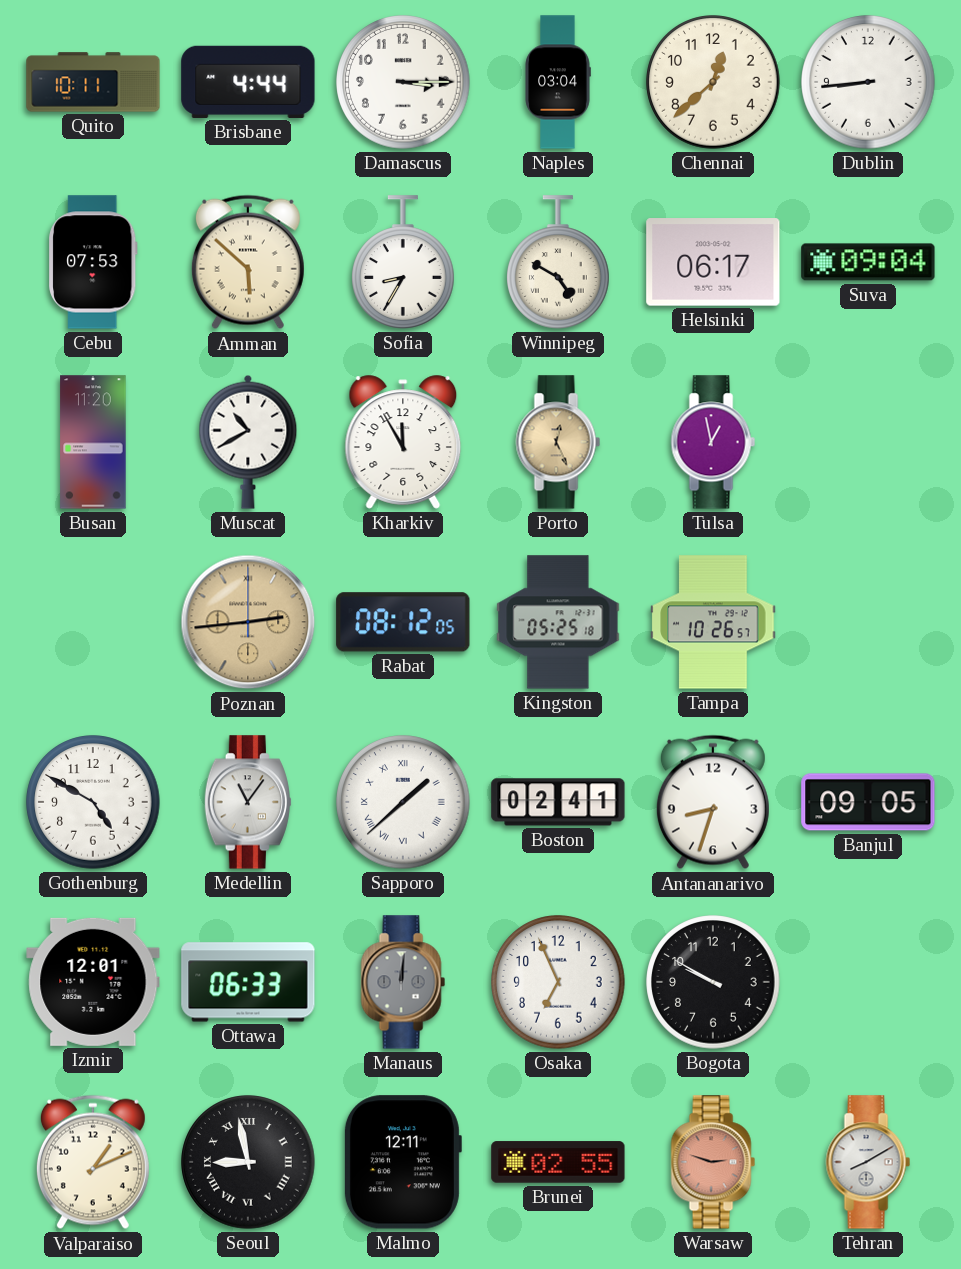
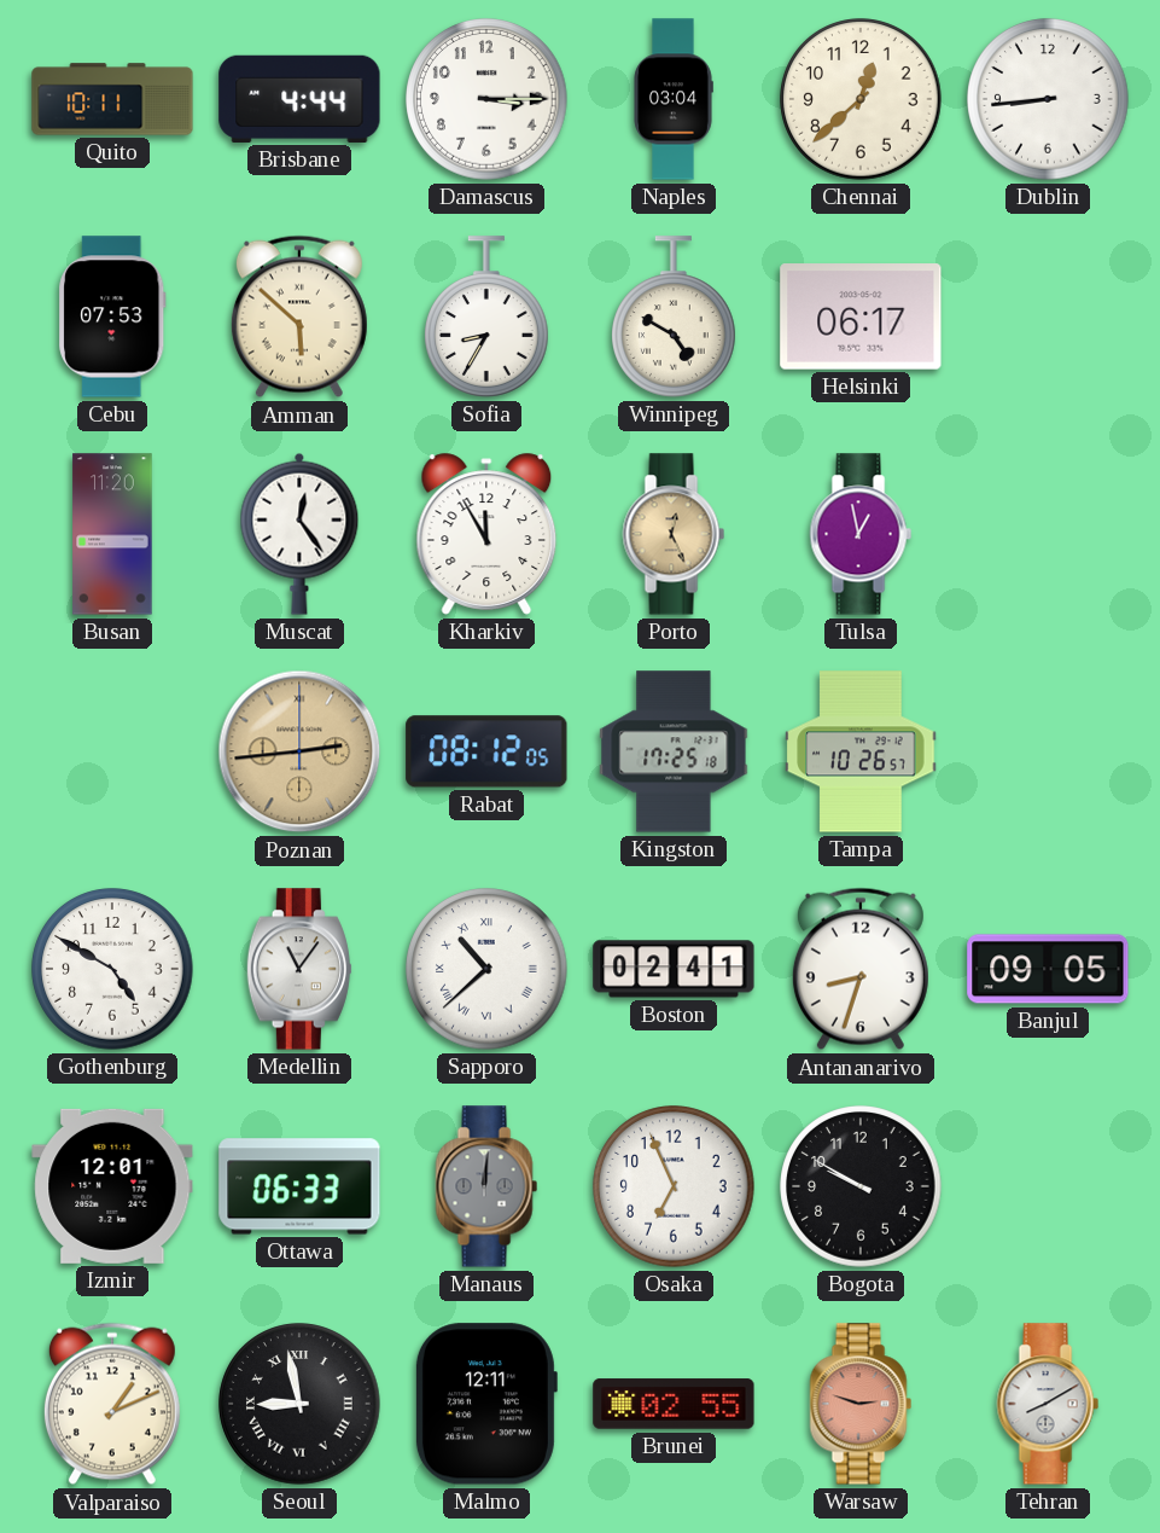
Suva: 09:04 -> none (868, 262)
Muscat: 10:40 -> 12:24 (299, 534)
Kingston: 05:25 -> 17:25 (674, 751)
Sapporo: 1:38 -> 10:38 (486, 969)
